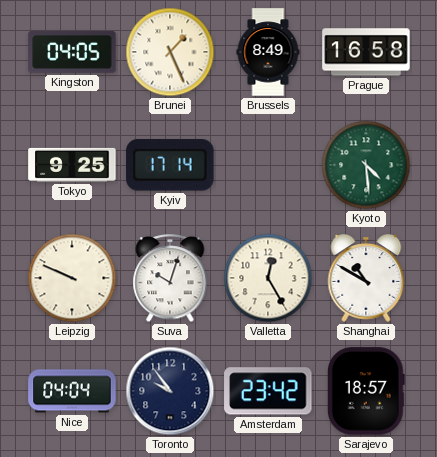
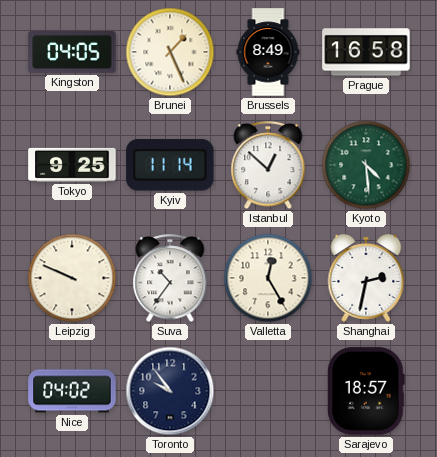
Kyiv: 17:14 -> 11:14 (170, 165)
Istanbul: none -> 12:52 (268, 166)
Suva: 10:03 -> 10:36 (170, 279)
Shanghai: 10:50 -> 2:32 (366, 278)
Nice: 04:04 -> 04:02 (72, 391)
Amsterdam: 23:42 -> none (268, 391)
